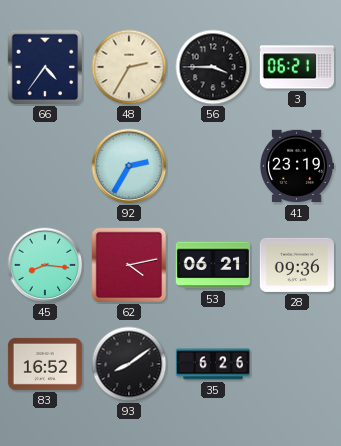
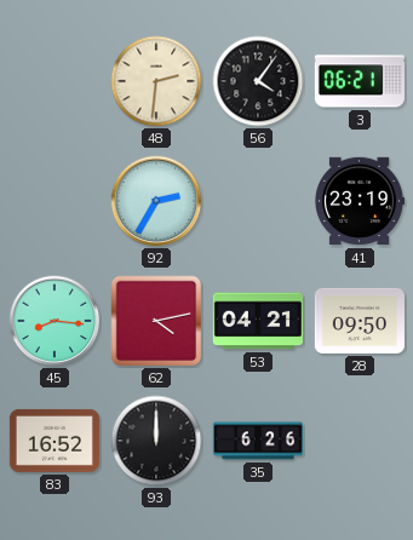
66: 4:36 -> none (45, 67)
48: 2:35 -> 2:31 (156, 81)
56: 3:45 -> 4:06 (258, 81)
53: 06:21 -> 04:21 (258, 321)
28: 09:36 -> 09:50 (360, 321)
93: 8:09 -> 12:00 (156, 441)
